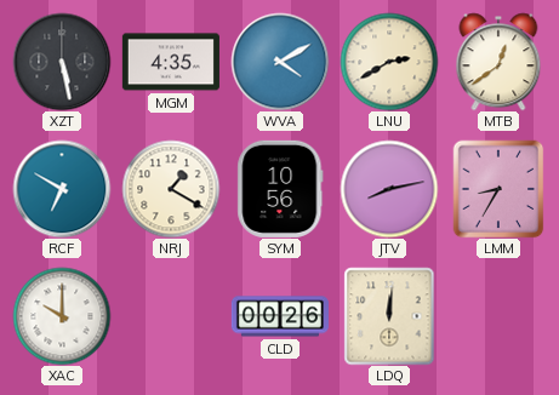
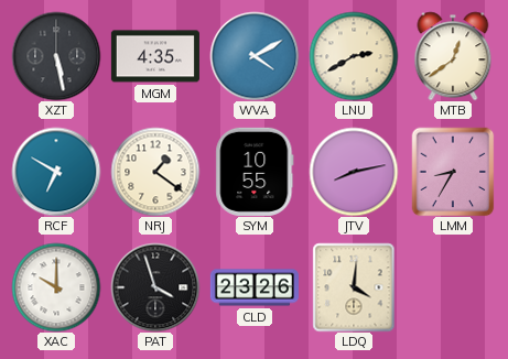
NRJ: 1:20 -> 1:21 (155, 172)
SYM: 10:56 -> 10:55 (255, 172)
PAT: none -> 3:57 (155, 287)
CLD: 00:26 -> 23:26 (255, 287)
LDQ: 12:01 -> 4:01 (354, 287)
